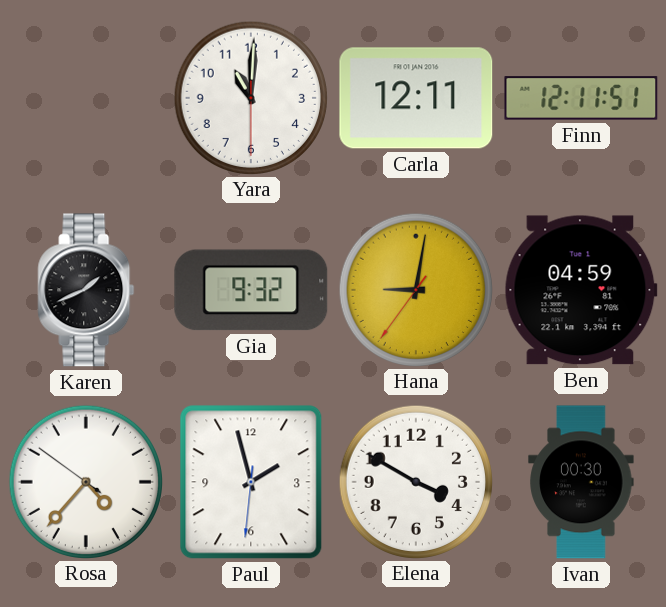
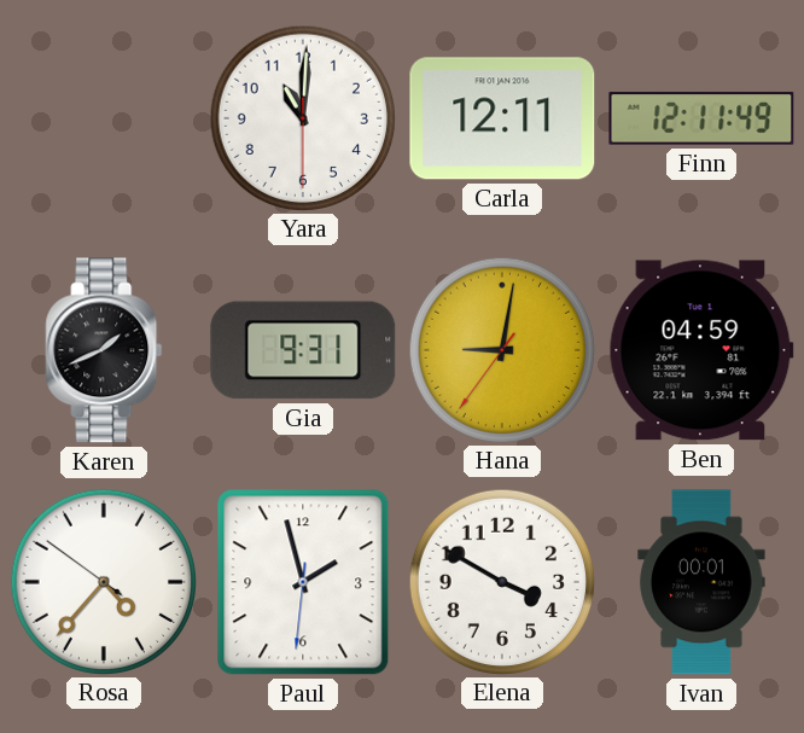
Finn: 12:11:51 -> 12:11:49 (701, 118)
Gia: 9:32 -> 9:31 (303, 350)
Ivan: 00:30 -> 00:01 (701, 582)
